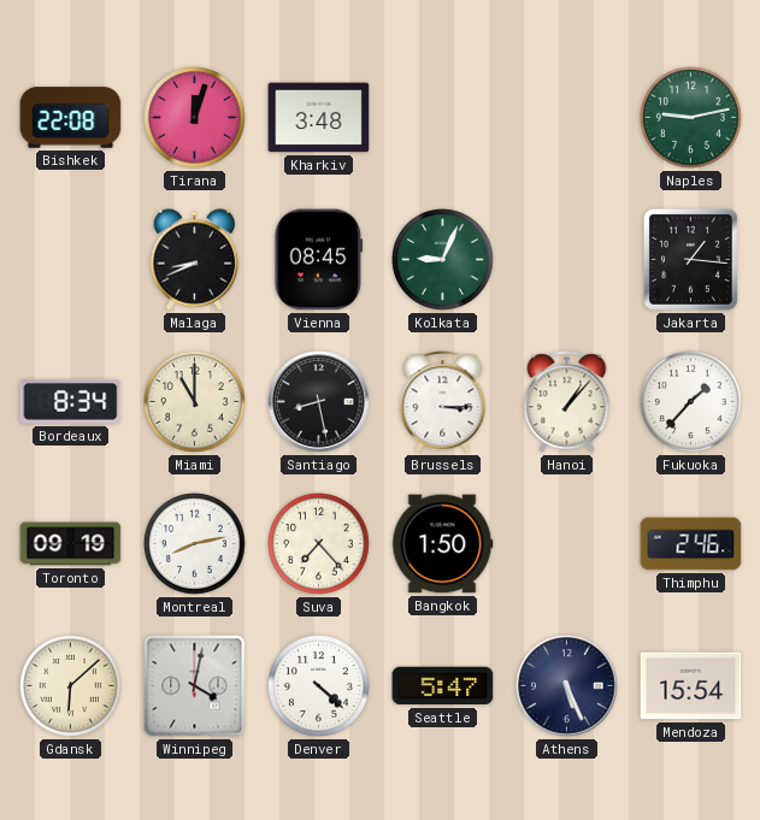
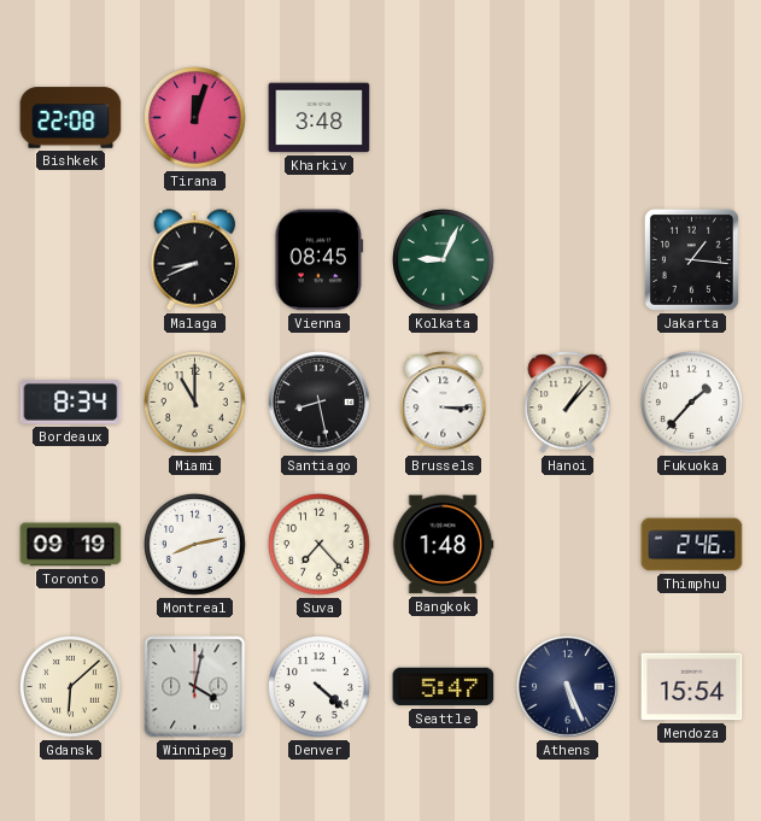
Naples: 9:13 -> none (691, 118)
Bangkok: 1:50 -> 1:48 (443, 545)
